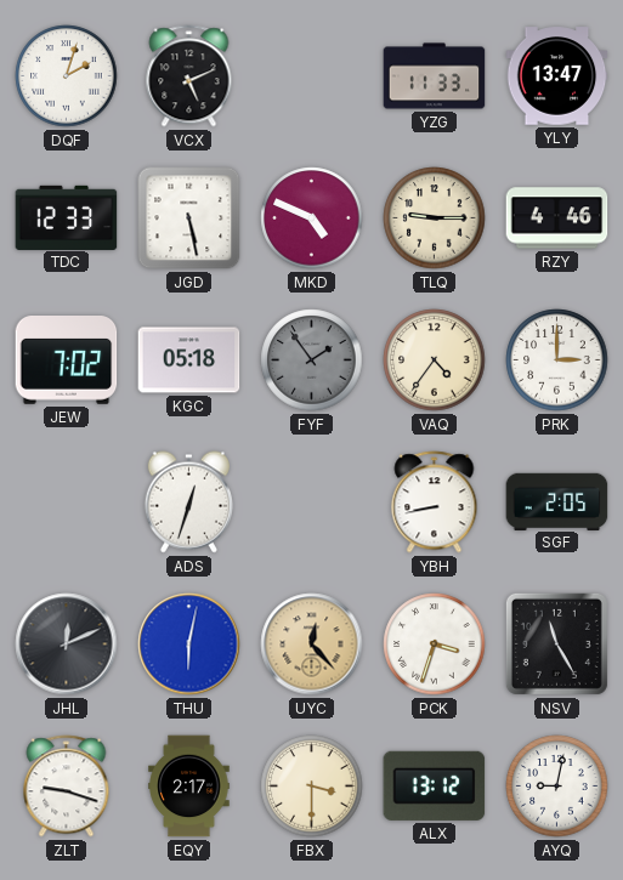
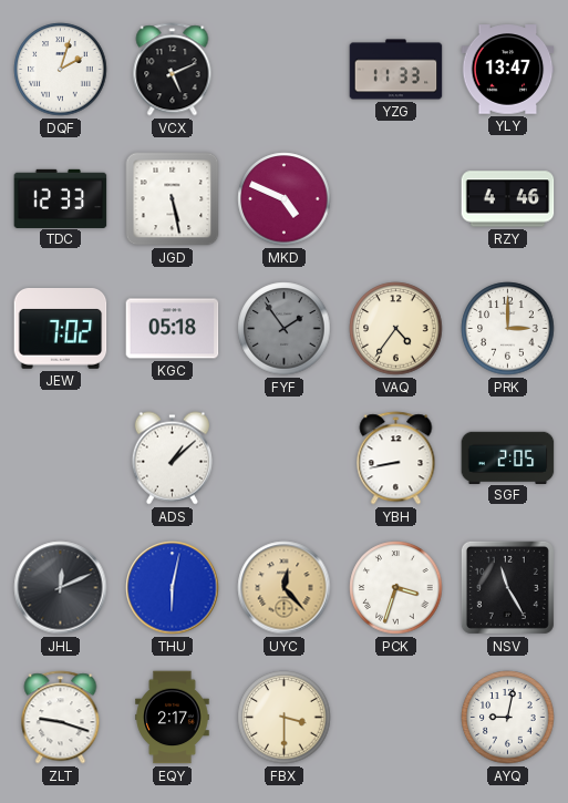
TLQ: 9:15 -> none (435, 218)
ADS: 12:33 -> 1:08 (172, 459)
ALX: 13:12 -> none (435, 785)
